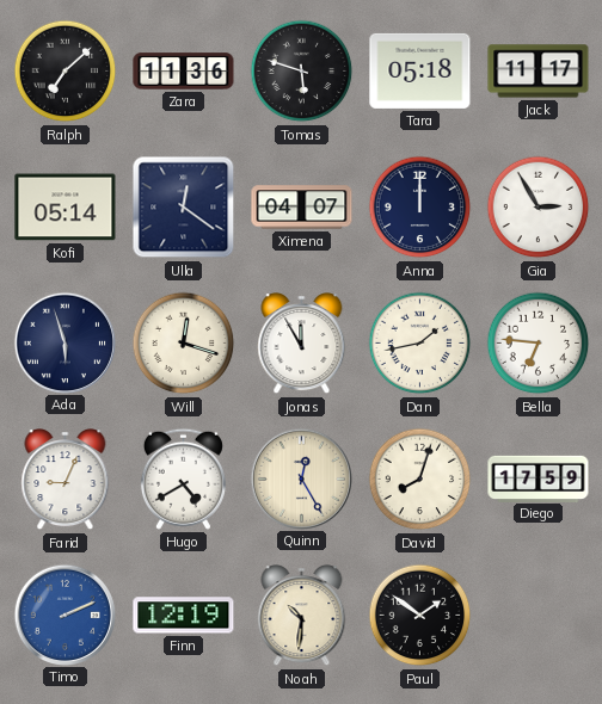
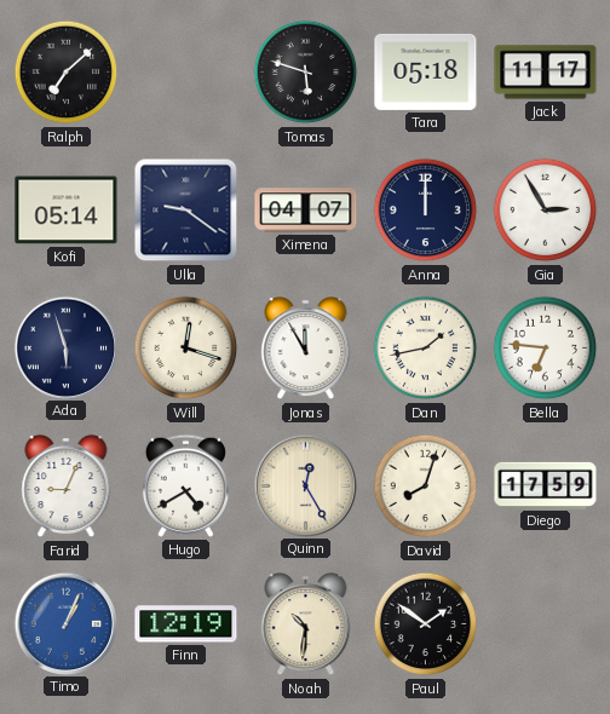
Zara: 11:36 -> none (184, 72)
Ulla: 12:21 -> 9:21 (186, 211)
Timo: 2:11 -> 1:04 (65, 623)
